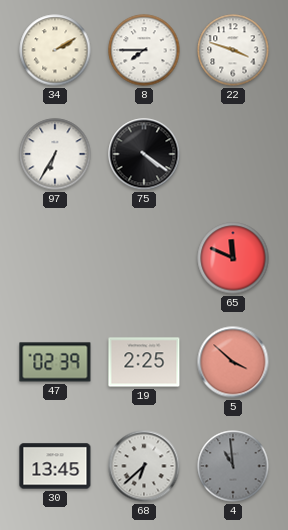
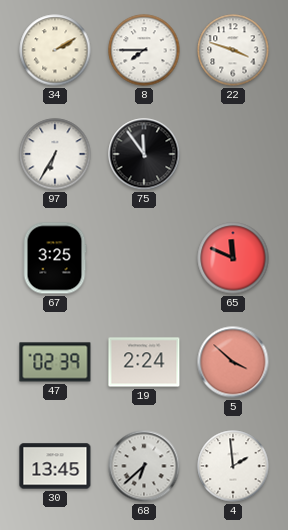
75: 4:21 -> 11:54 (144, 154)
67: none -> 3:25 (55, 258)
19: 2:25 -> 2:24 (144, 362)
4: 10:59 -> 1:59 (233, 466)
4 dial: grey -> white (233, 466)
